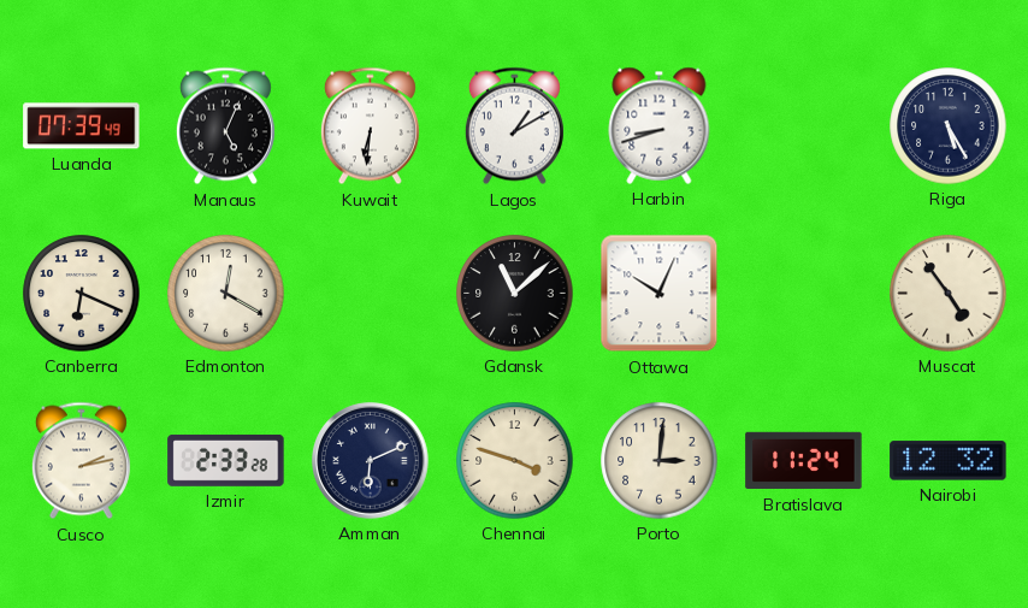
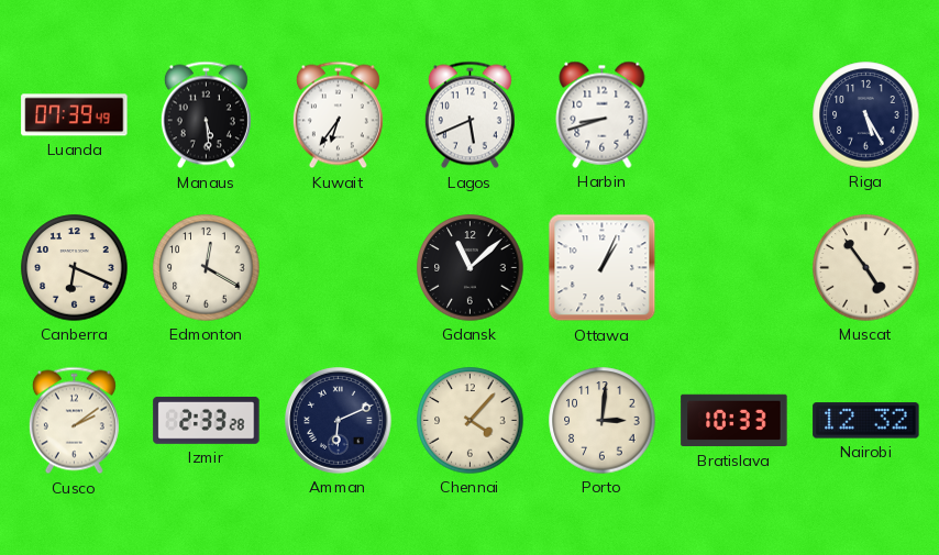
Manaus: 5:04 -> 5:29 (206, 115)
Kuwait: 6:31 -> 6:36 (338, 115)
Lagos: 1:10 -> 5:41 (469, 115)
Ottawa: 10:04 -> 1:04 (603, 268)
Cusco: 2:13 -> 2:09 (74, 421)
Chennai: 3:48 -> 4:07 (471, 421)
Bratislava: 11:24 -> 10:33 (734, 421)
